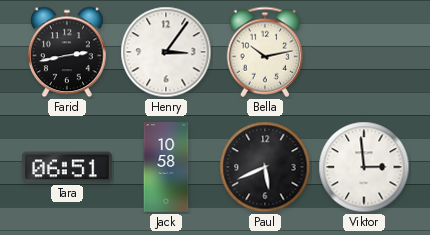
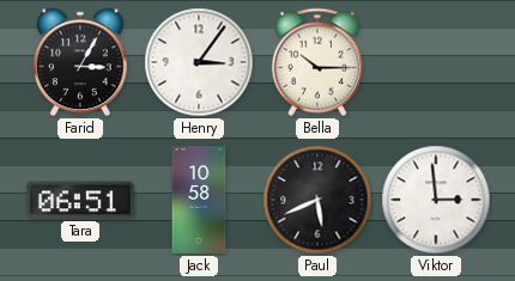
Farid: 2:43 -> 3:05 (80, 62)
Bella: 10:13 -> 10:15 (316, 62)
